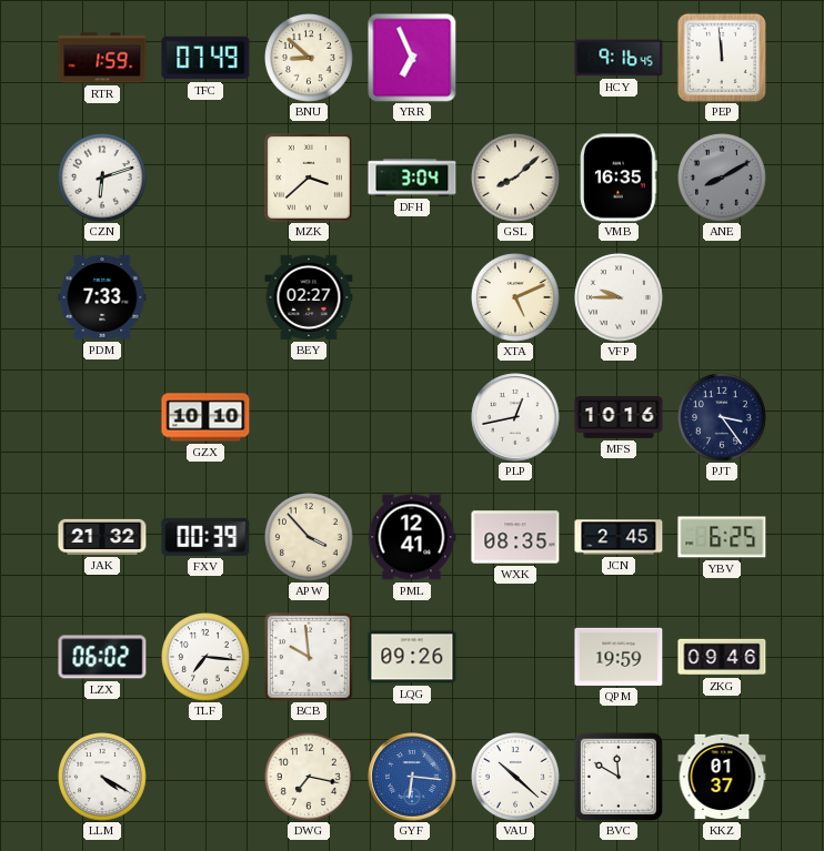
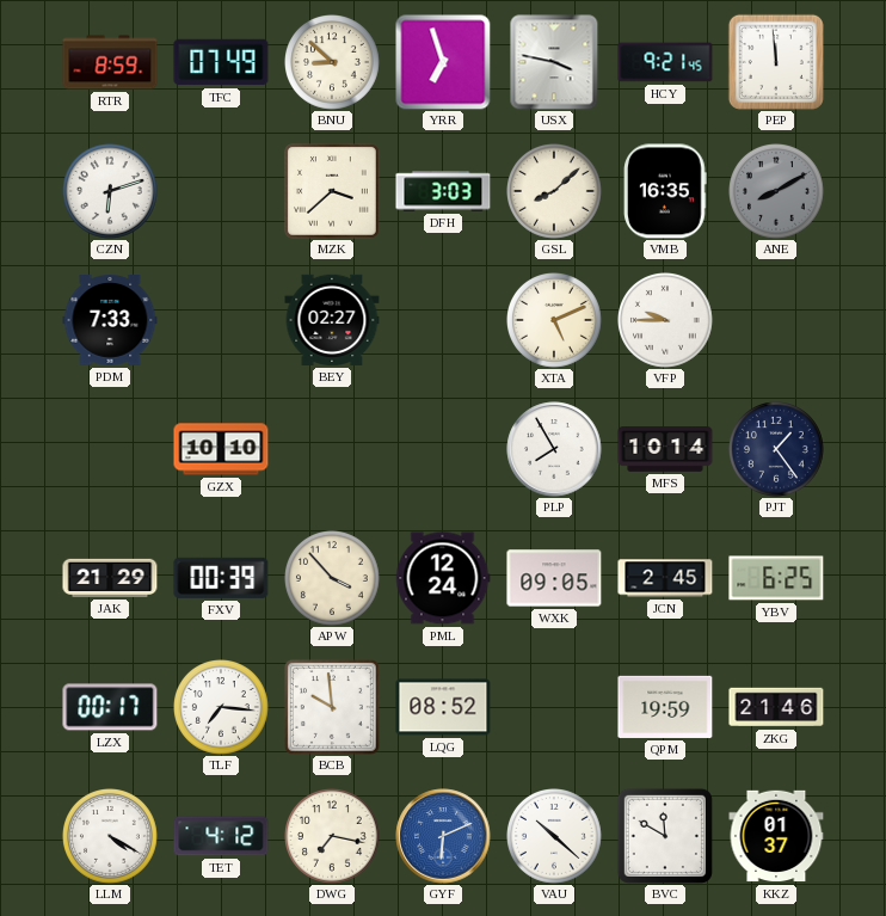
RTR: 1:59 -> 8:59 (110, 62)
YRR: 6:56 -> 6:57 (443, 62)
USX: none -> 3:47 (554, 62)
HCY: 9:16 -> 9:21 (665, 62)
DFH: 3:04 -> 3:03 (443, 191)
PLP: 12:43 -> 7:55 (554, 449)
MFS: 10:16 -> 10:14 (665, 450)
PJT: 3:24 -> 1:24 (777, 450)
JAK: 21:32 -> 21:29 (110, 578)
PML: 12:41 -> 12:24 (443, 578)
WXK: 08:35 -> 09:05 (554, 578)
LZX: 06:02 -> 00:17 (110, 707)
LQG: 09:26 -> 08:52 (443, 707)
ZKG: 09:46 -> 21:46 (776, 707)
TET: none -> 4:12 (221, 836)
GYF: 6:16 -> 6:11 (443, 836)
